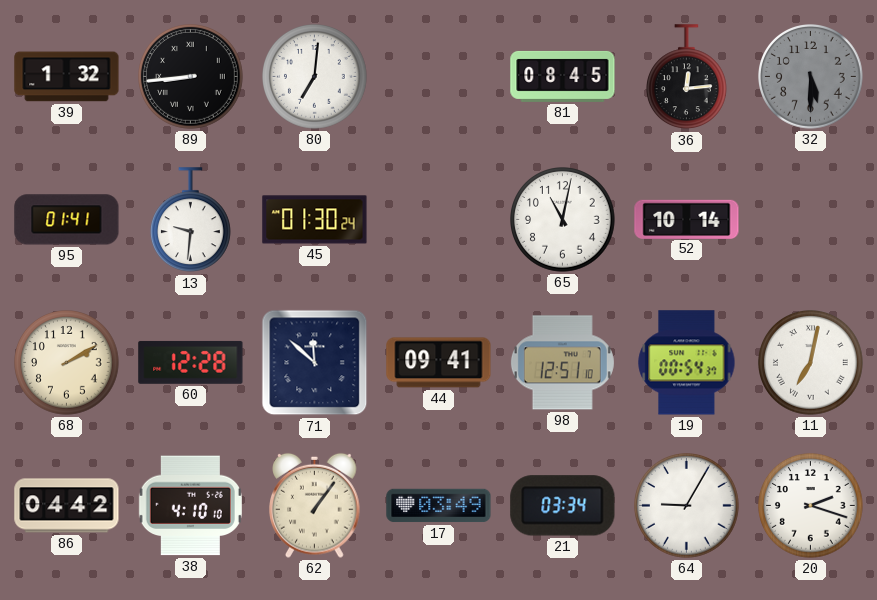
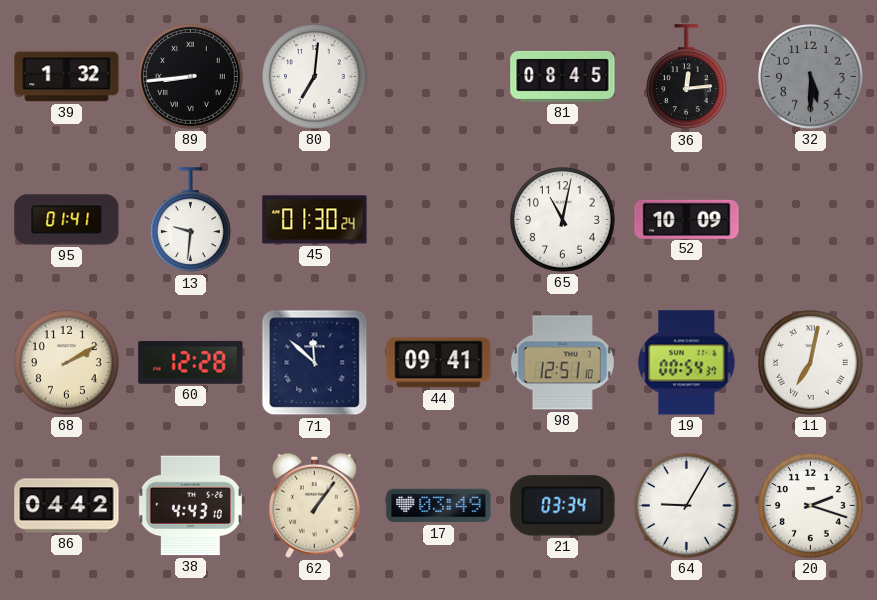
52: 10:14 -> 10:09 (687, 219)
38: 4:10 -> 4:43 (190, 506)
